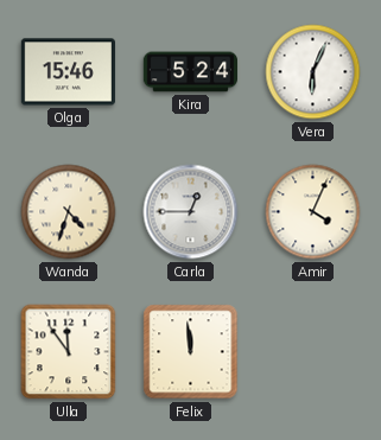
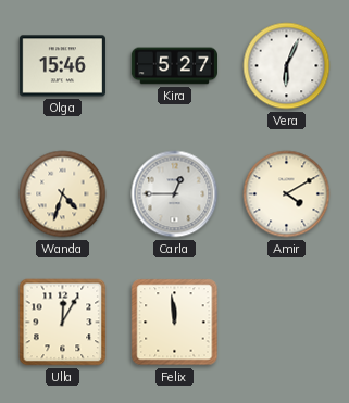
Kira: 5:24 -> 5:27 (174, 66)
Amir: 4:04 -> 4:10 (287, 194)
Ulla: 11:54 -> 12:05 (63, 323)
